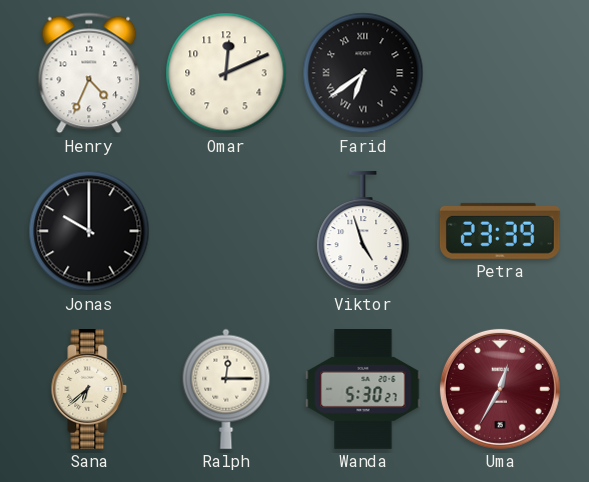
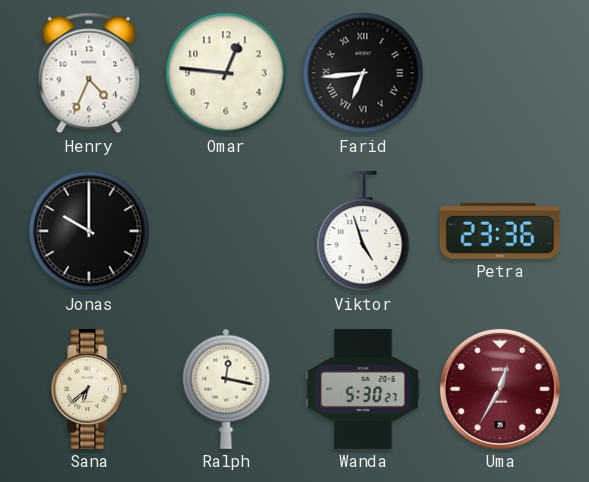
Omar: 12:11 -> 12:46 (226, 73)
Farid: 6:39 -> 6:44 (363, 73)
Petra: 23:39 -> 23:36 (500, 231)
Ralph: 12:15 -> 12:17 (226, 389)
